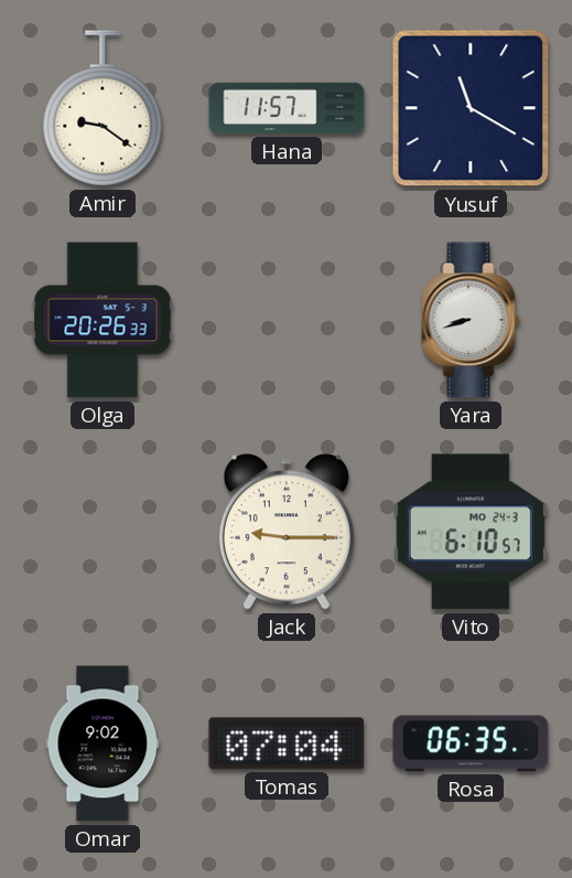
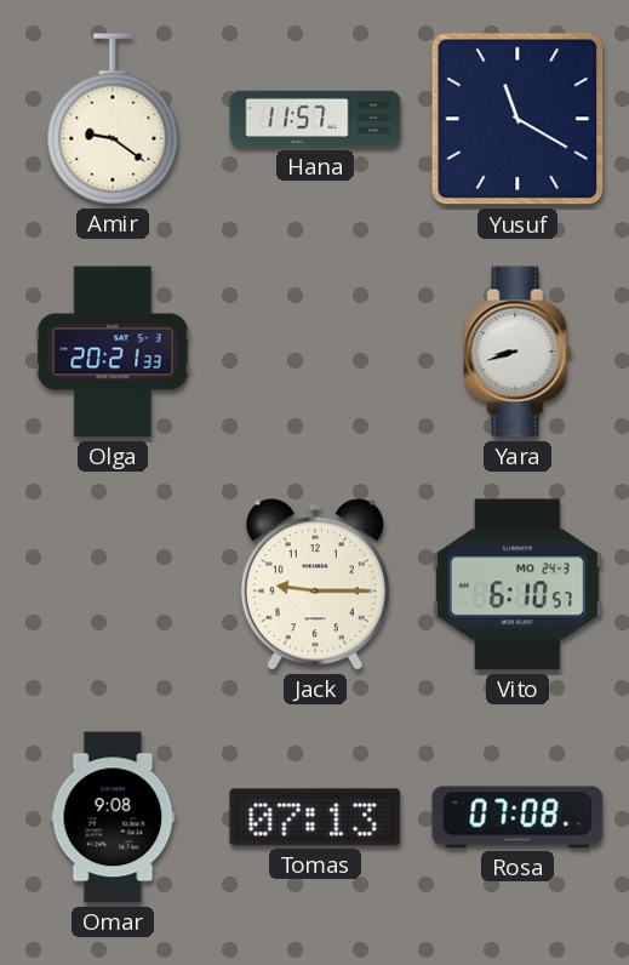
Olga: 20:26 -> 20:21 (113, 352)
Omar: 9:02 -> 9:08 (113, 817)
Tomas: 07:04 -> 07:13 (315, 817)
Rosa: 06:35 -> 07:08 (518, 817)
